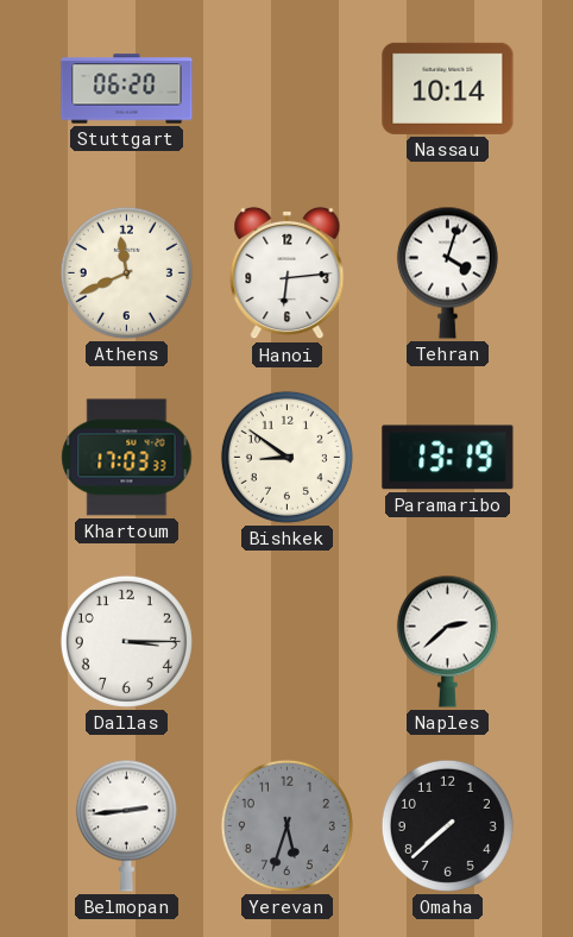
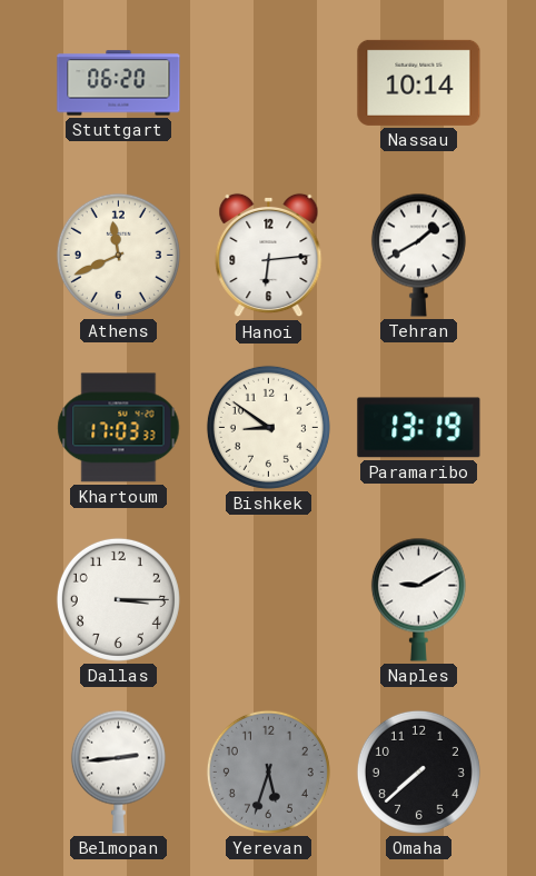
Tehran: 4:03 -> 1:40 (418, 255)
Naples: 2:38 -> 9:10 (418, 599)
